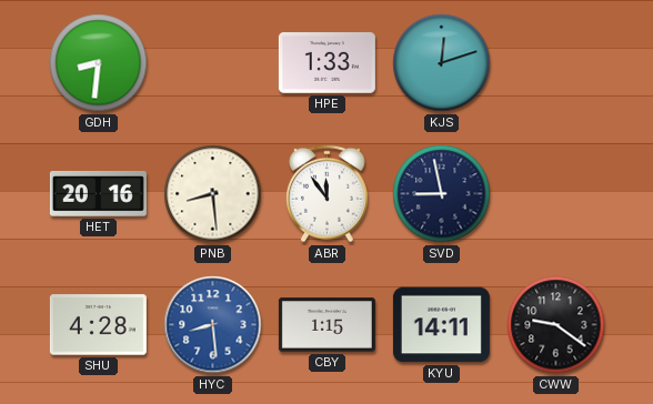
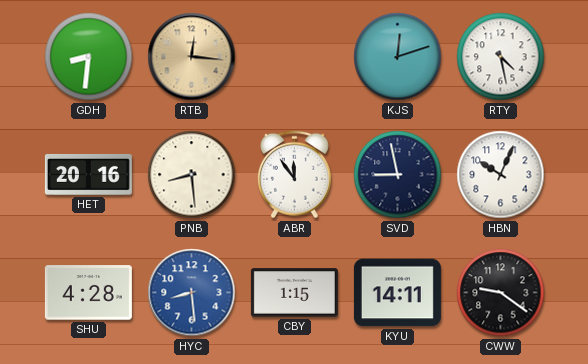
RTB: none -> 12:16 (192, 57)
HPE: 1:33 -> none (326, 63)
RTY: none -> 4:28 (501, 57)
HBN: none -> 10:04 (501, 175)
